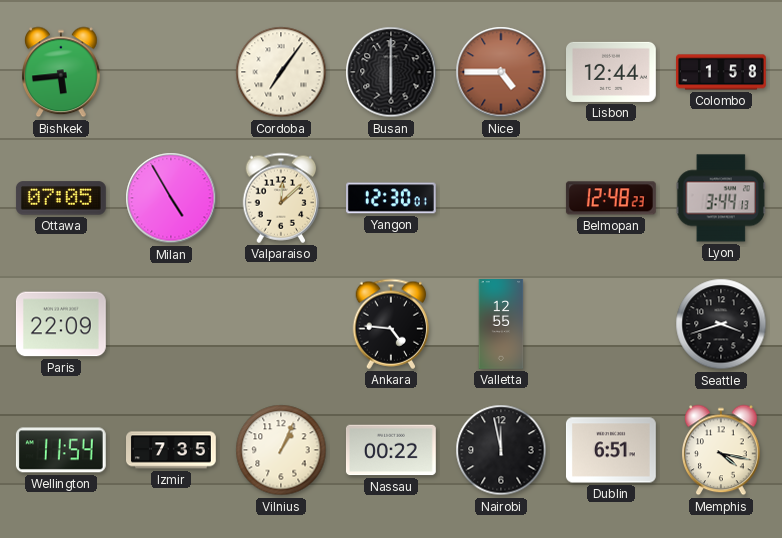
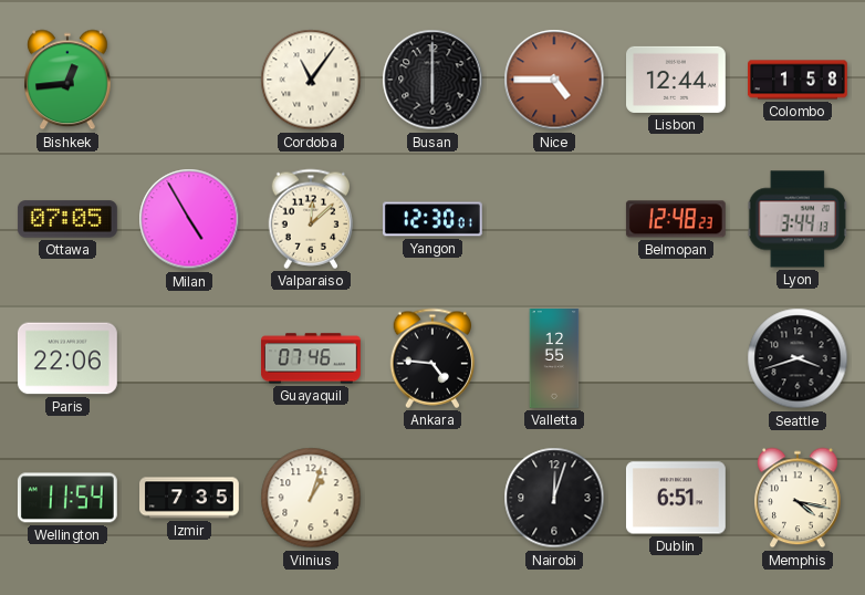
Bishkek: 5:44 -> 12:44 (69, 80)
Cordoba: 7:06 -> 11:06 (311, 80)
Paris: 22:09 -> 22:06 (67, 358)
Guayaquil: none -> 07:46 (312, 358)
Vilnius: 1:04 -> 1:03 (311, 498)
Nassau: 00:22 -> none (391, 450)
Nairobi: 11:58 -> 12:03 (554, 498)
